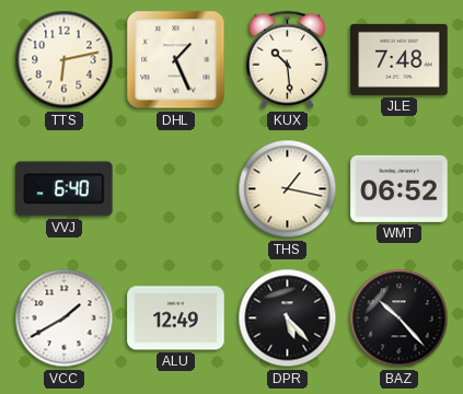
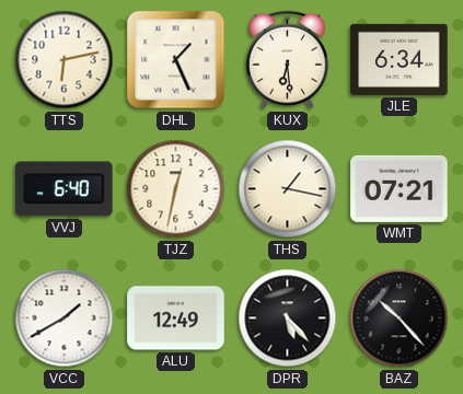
KUX: 10:29 -> 6:29 (287, 60)
JLE: 7:48 -> 6:34 (400, 59)
TJZ: none -> 12:32 (176, 189)
WMT: 06:52 -> 07:21 (400, 188)
